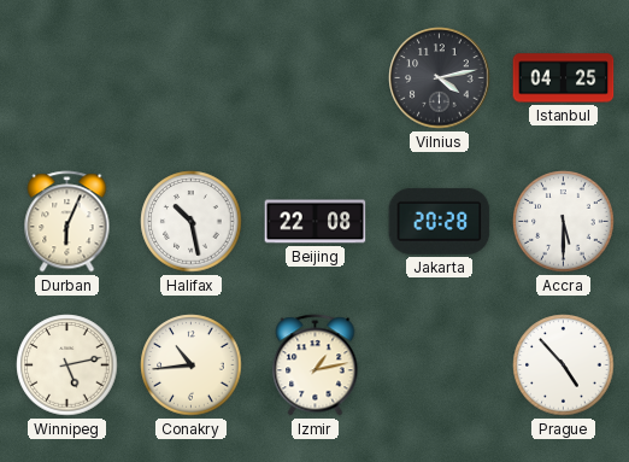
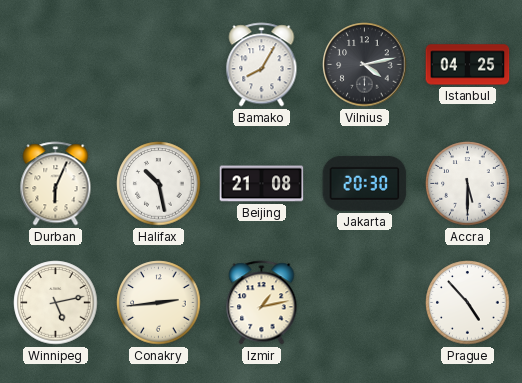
Bamako: none -> 8:05 (262, 65)
Beijing: 22:08 -> 21:08 (262, 184)
Jakarta: 20:28 -> 20:30 (365, 183)
Conakry: 10:44 -> 2:44 (159, 303)
